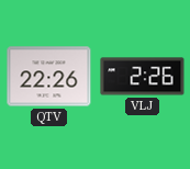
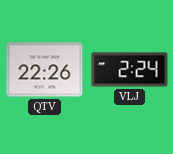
VLJ: 2:26 -> 2:24 (130, 70)
